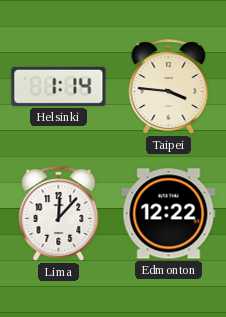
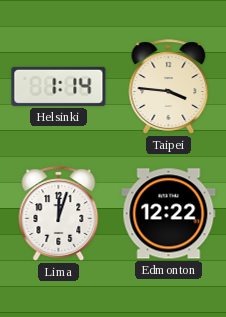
Lima: 12:07 -> 12:03 (59, 214)
